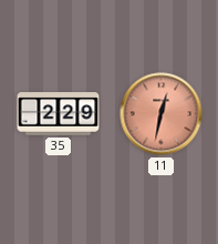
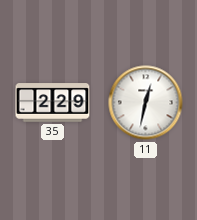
11 dial: salmon -> white (146, 103)
